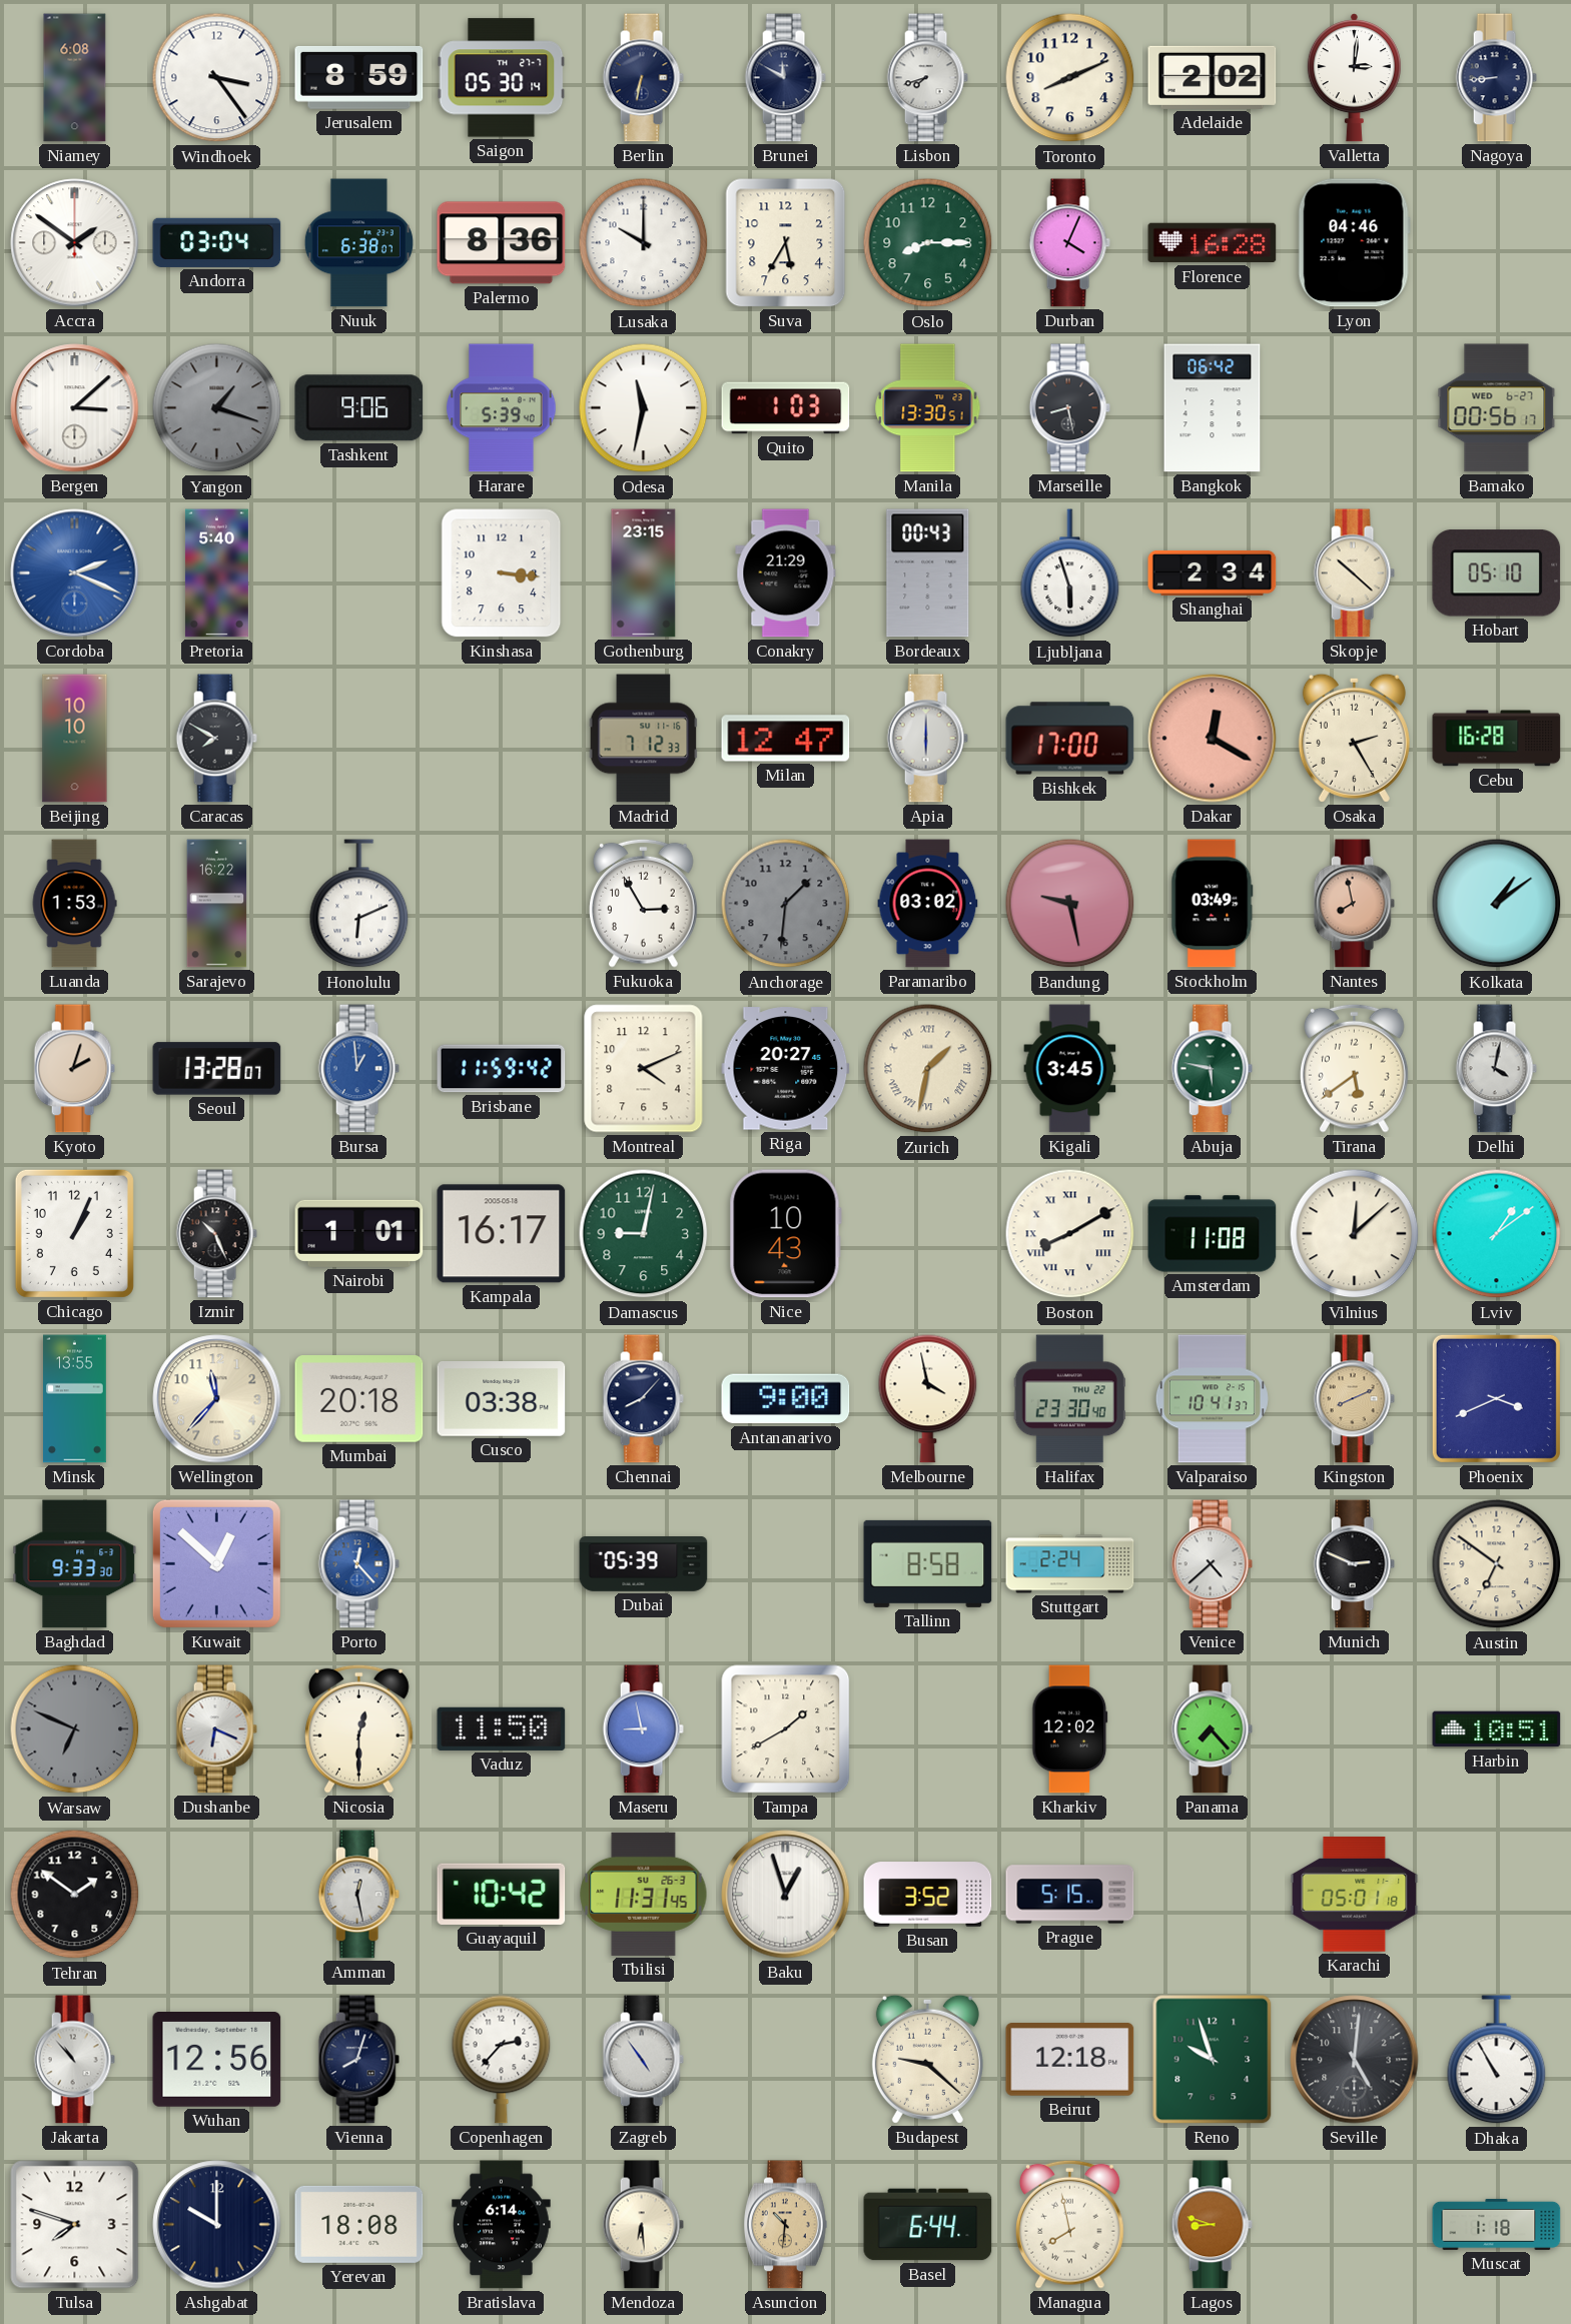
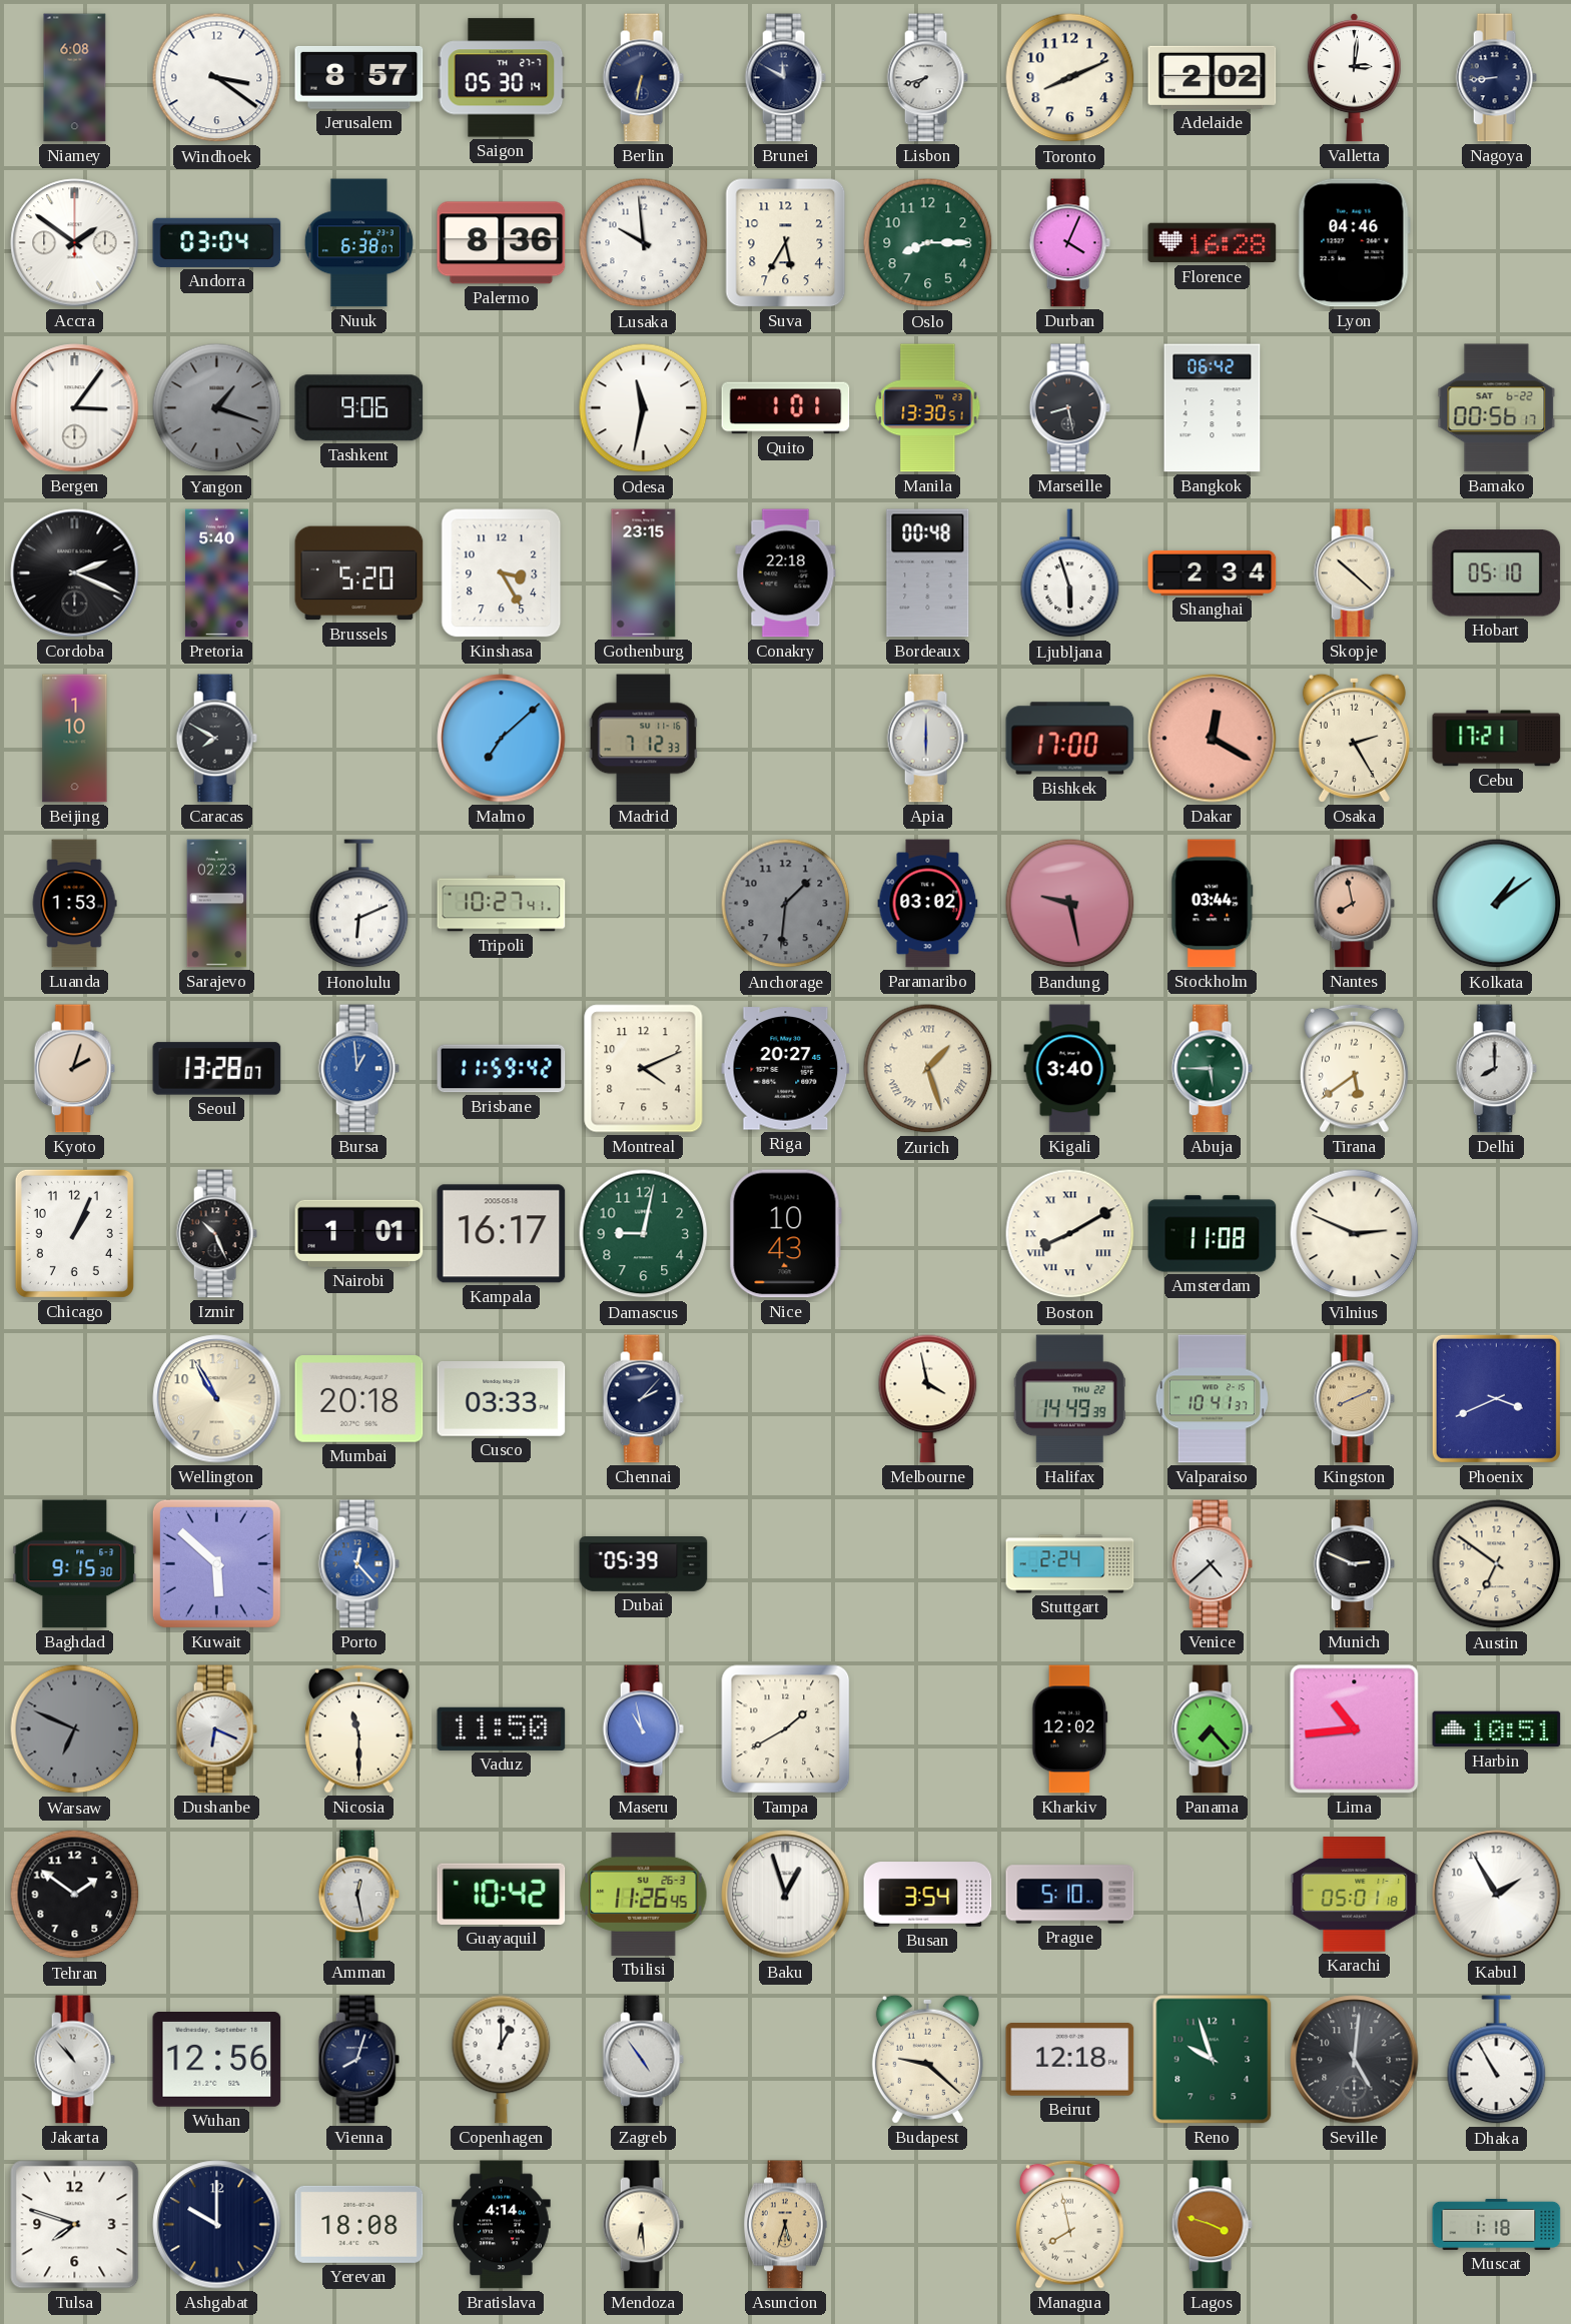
Windhoek: 3:24 -> 3:21 (217, 78)
Jerusalem: 8:59 -> 8:57 (359, 77)
Lusaka: 10:00 -> 9:59 (644, 243)
Bergen: 3:08 -> 3:06 (75, 408)
Harare: 5:39 -> none (502, 408)
Quito: 1:03 -> 1:01 (786, 408)
Bamako date: WED 6-27 -> SAT 6-22 (1497, 408)
Cordoba dial: blue -> black (75, 573)
Brussels: none -> 5:20 (359, 573)
Kinshasa: 3:16 -> 3:25 (502, 573)
Conakry: 21:29 -> 22:18 (786, 573)
Bordeaux: 00:43 -> 00:48 (928, 573)
Beijing: 10:10 -> 1:10 (75, 739)
Malmo: none -> 7:08 (502, 739)
Milan: 12:47 -> none (786, 739)
Cebu: 16:28 -> 17:21 (1497, 739)
Sarajevo: 16:22 -> 02:23 (217, 904)
Tripoli: none -> 10:27 (502, 904)
Fukuoka: 2:55 -> none (644, 903)
Stockholm: 03:49 -> 03:44 (1213, 904)
Zurich: 1:32 -> 1:27 (928, 1069)
Kigali: 3:45 -> 3:40 (1070, 1069)
Abuja: 5:47 -> 5:45 (1212, 1069)
Delhi: 4:02 -> 8:00 (1496, 1069)
Vilnius: 12:08 -> 2:49 (1355, 1234)
Lviv: 1:09 -> none (1497, 1234)
Minsk: 13:55 -> none (75, 1399)
Wellington: 11:37 -> 10:55 (217, 1399)
Cusco: 03:38 -> 03:33 (502, 1399)
Chennai: 8:07 -> 2:07 (643, 1399)
Antananarivo: 9:00 -> none (786, 1399)
Halifax: 23:30 -> 14:49 (1069, 1399)
Baghdad: 9:33 -> 9:15 (75, 1564)
Kuwait: 12:52 -> 5:52 (216, 1563)
Tallinn: 8:58 -> none (928, 1563)
Nicosia: 12:30 -> 11:30 (359, 1728)
Maseru: 8:58 -> 10:58 (643, 1729)
Lima: none -> 10:44 (1355, 1729)
Tbilisi: 11:31 -> 11:26 (644, 1894)
Busan: 3:52 -> 3:54 (928, 1895)
Prague: 5:15 -> 5:10 (1070, 1895)
Kabul: none -> 1:55 (1497, 1895)
Copenhagen: 2:37 -> 1:00 (502, 2059)
Bratislava: 6:14 -> 4:14 (502, 2225)
Asuncion: 10:31 -> 5:33 (786, 2225)
Basel: 6:44 -> none (928, 2225)
Lagos: 8:48 -> 3:48 (1212, 2225)
